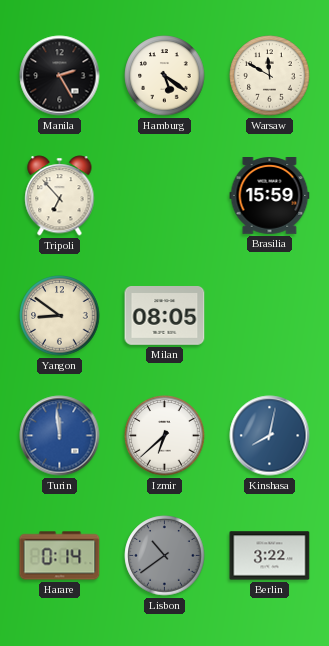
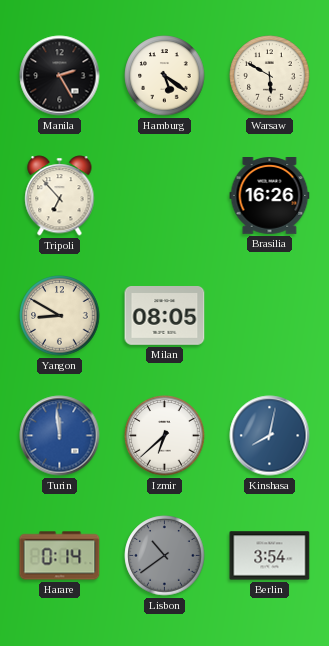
Warsaw: 11:50 -> 5:50 (270, 76)
Brasilia: 15:59 -> 16:26 (270, 196)
Yangon: 8:51 -> 8:50 (60, 316)
Berlin: 3:22 -> 3:54 (270, 556)
